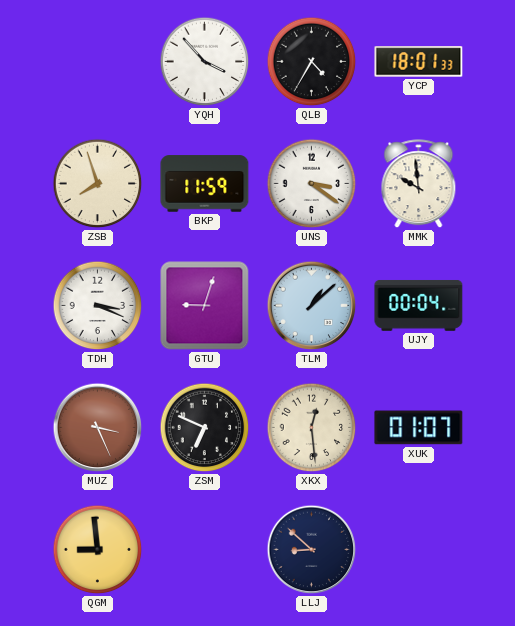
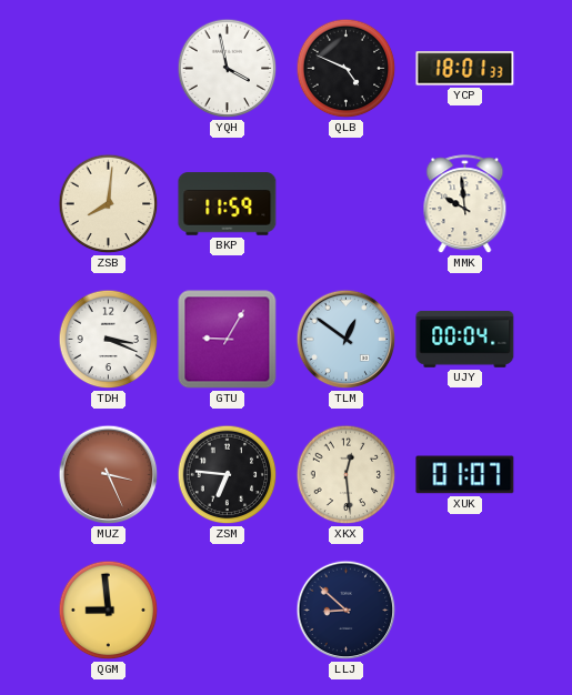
YQH: 3:53 -> 3:58 (228, 69)
QLB: 4:35 -> 4:49 (347, 69)
ZSB: 7:57 -> 8:01 (109, 204)
UNS: 3:21 -> none (312, 184)
GTU: 9:03 -> 9:05 (228, 340)
TLM: 1:08 -> 12:51 (347, 340)
ZSM: 6:49 -> 6:46 (228, 475)
